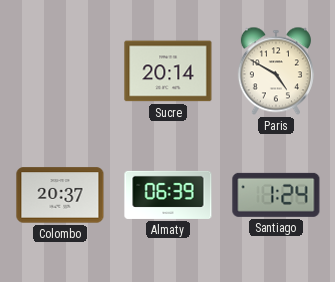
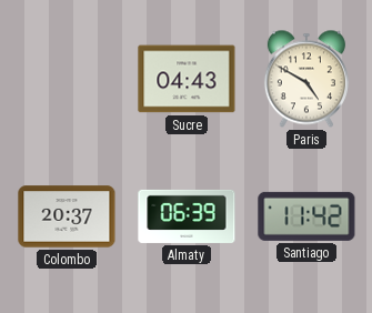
Sucre: 20:14 -> 04:43 (187, 79)
Santiago: 1:24 -> 11:42 (306, 216)
